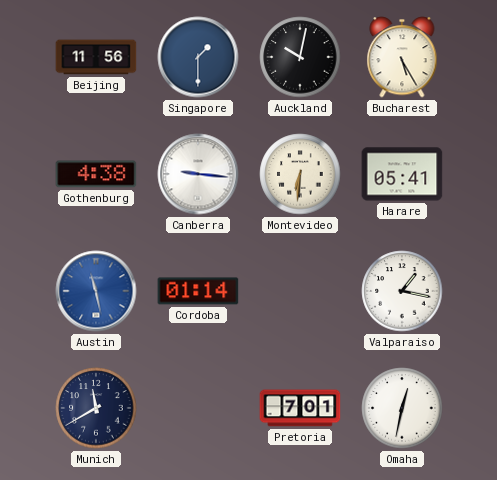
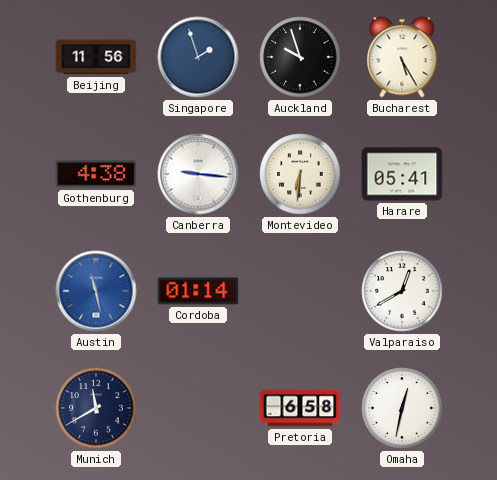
Singapore: 1:30 -> 1:57 (198, 57)
Auckland: 10:02 -> 9:57 (300, 57)
Valparaiso: 1:17 -> 12:40 (402, 291)
Pretoria: 7:01 -> 6:58 (300, 408)
